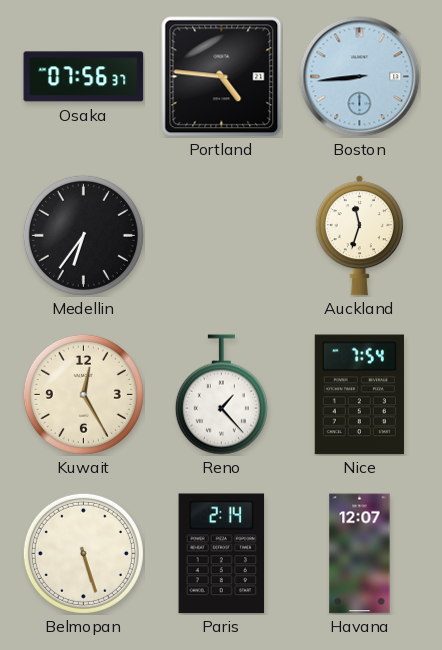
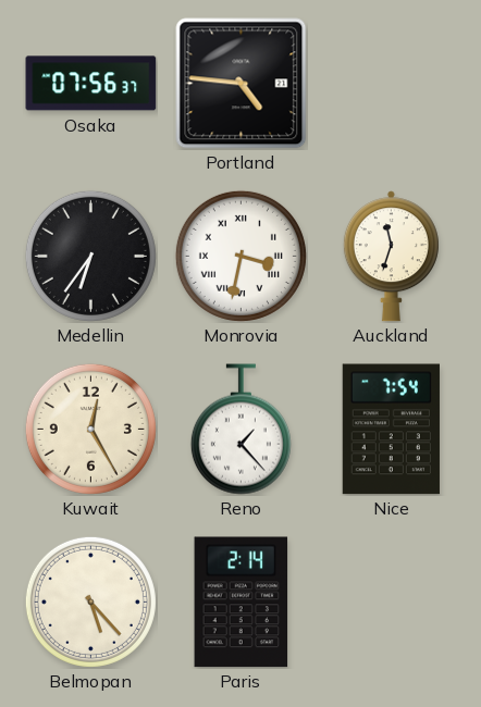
Boston: 8:44 -> none (360, 77)
Monrovia: none -> 3:32 (240, 256)
Belmopan: 5:27 -> 5:23 (90, 601)
Havana: 12:07 -> none (360, 554)
